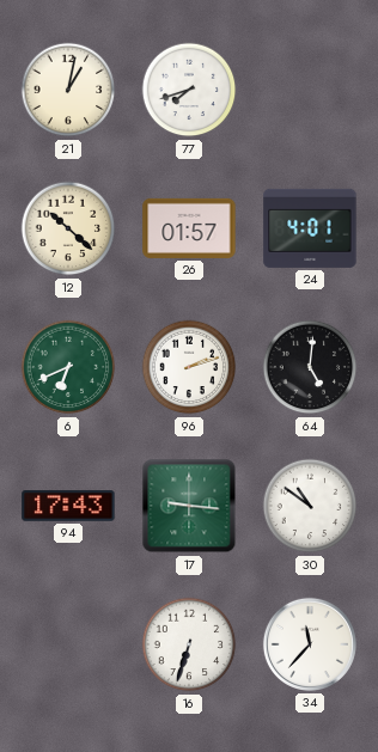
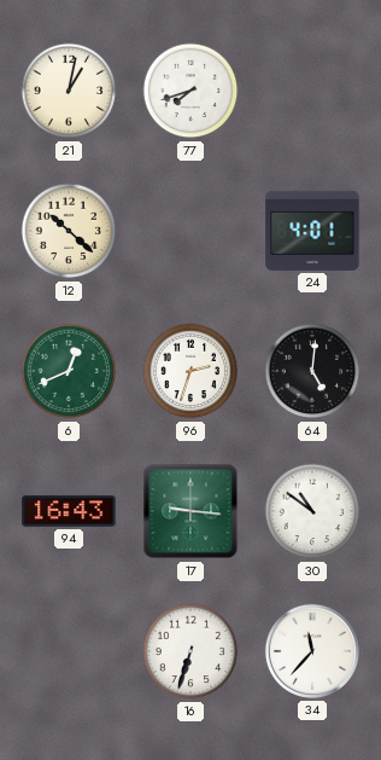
26: 01:57 -> none (189, 228)
6: 6:41 -> 12:41 (69, 371)
96: 2:12 -> 2:33 (190, 371)
94: 17:43 -> 16:43 (69, 511)
